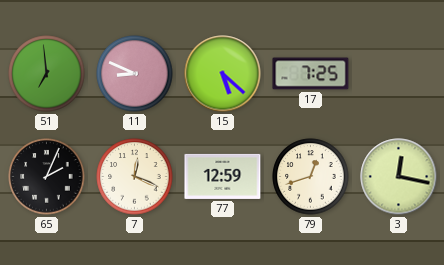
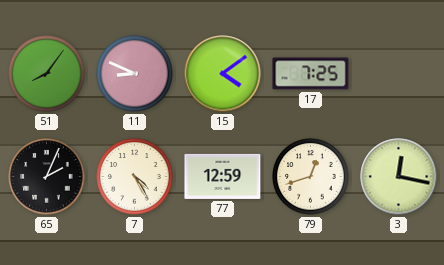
51: 6:59 -> 8:06 (47, 74)
15: 5:22 -> 4:09 (223, 74)
7: 12:19 -> 4:25 (135, 177)
